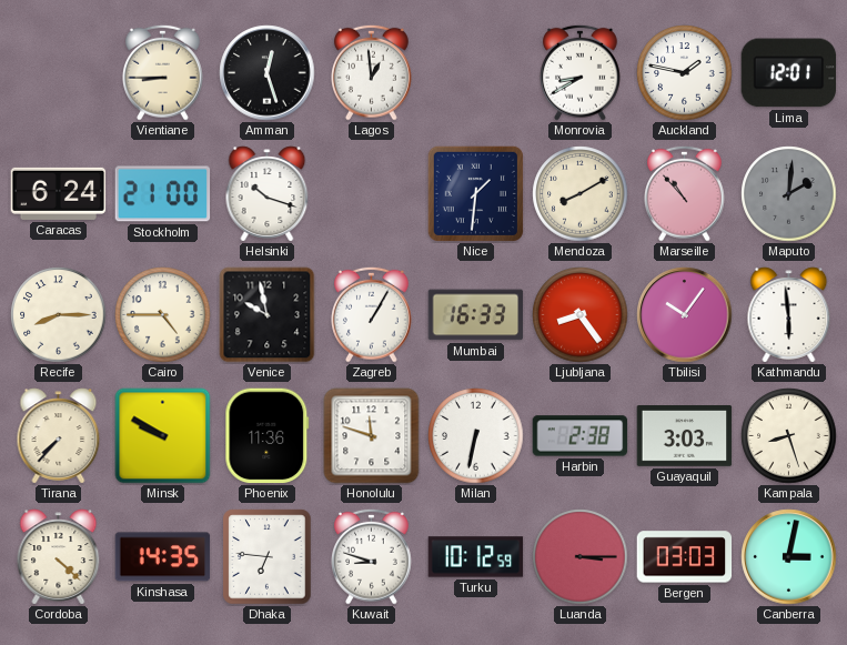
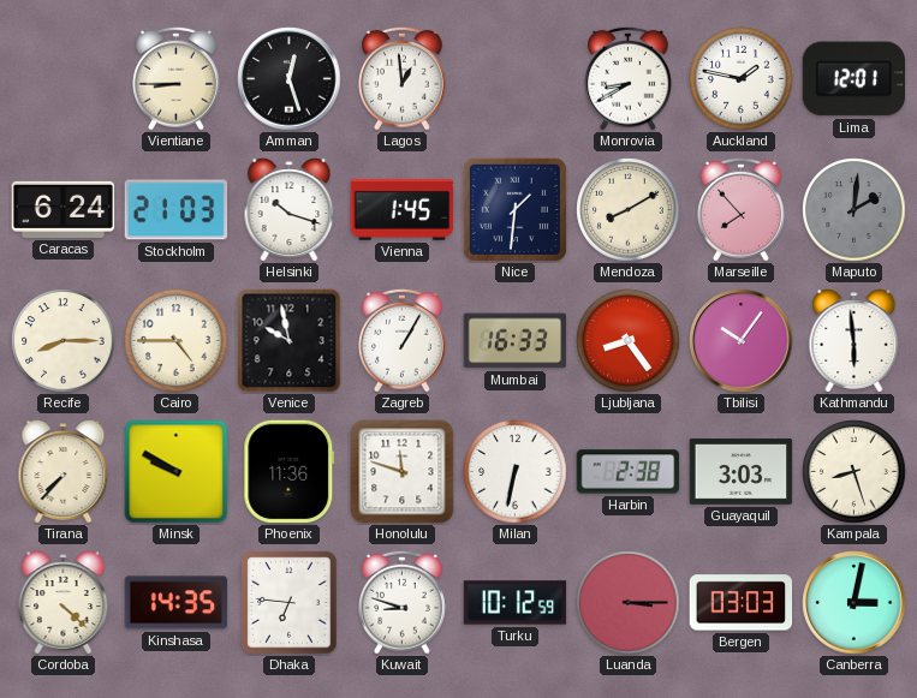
Stockholm: 21:00 -> 21:03 (177, 210)
Vienna: none -> 1:45 (403, 209)
Marseille: 10:53 -> 7:53 (742, 209)
